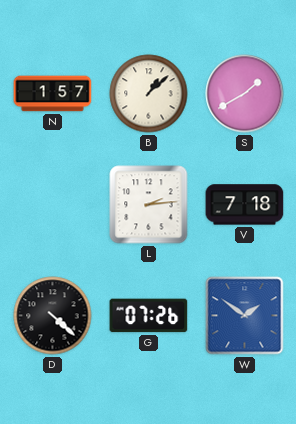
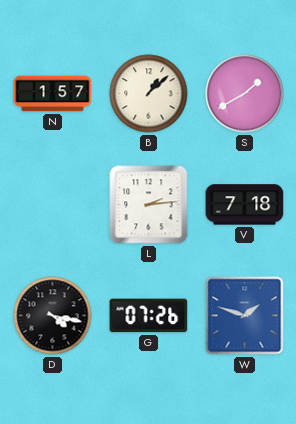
D: 4:22 -> 4:17 (53, 316)
W: 1:51 -> 1:48 (245, 316)
